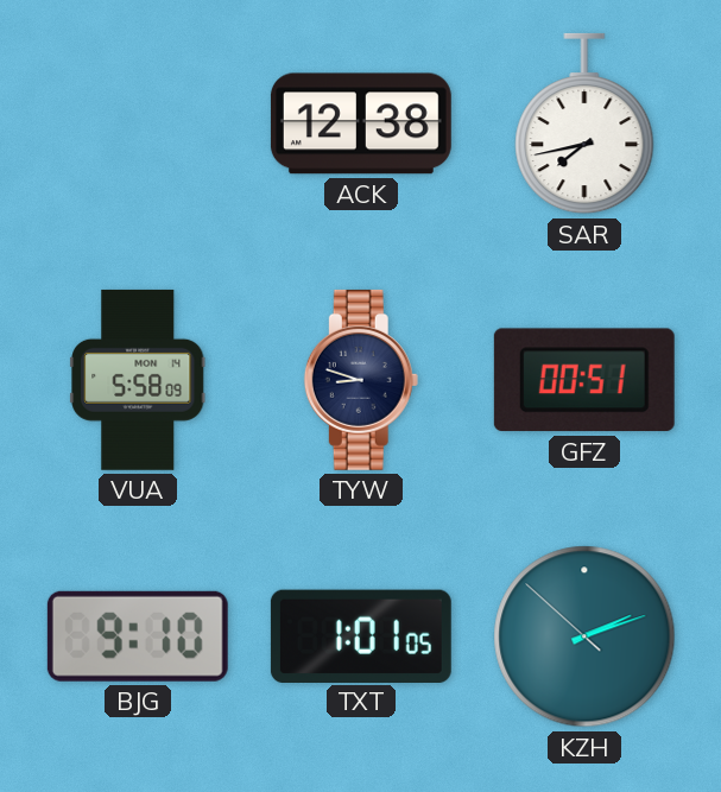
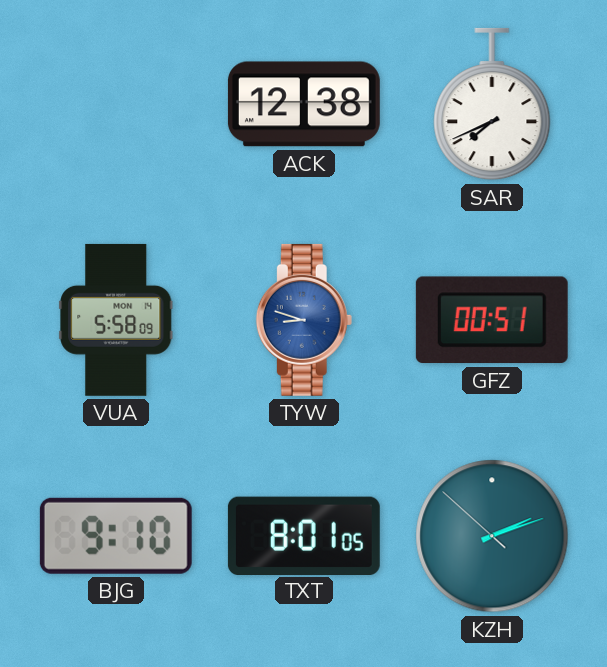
SAR: 7:43 -> 7:41 (492, 104)
TYW dial: navy -> blue (304, 320)
TXT: 1:01 -> 8:01 (304, 535)
